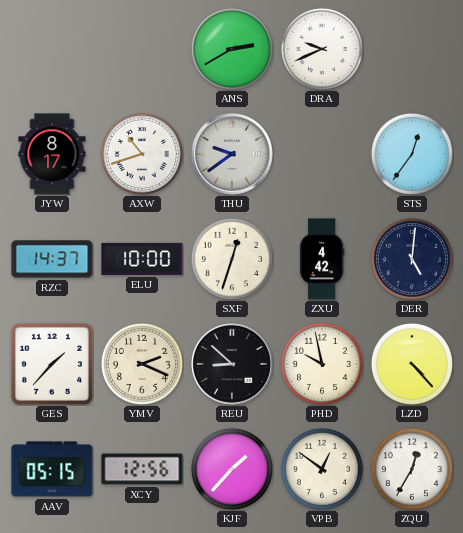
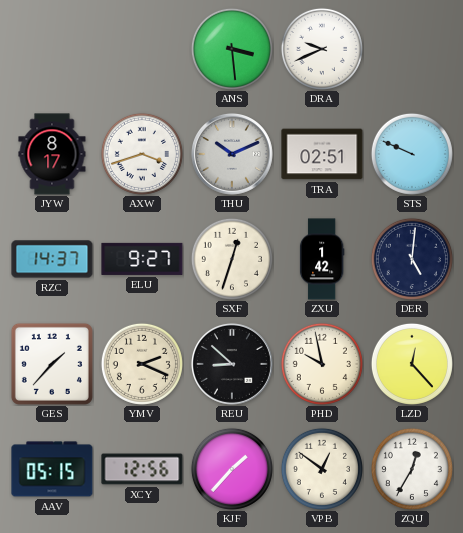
ANS: 2:40 -> 3:29 (232, 49)
AXW: 10:42 -> 3:42 (142, 154)
THU: 9:39 -> 10:11 (232, 154)
TRA: none -> 02:51 (322, 154)
STS: 12:36 -> 9:49 (412, 154)
ELU: 10:00 -> 9:27 (142, 259)
ZXU: 4:42 -> 1:42 (322, 259)
LZD: 4:23 -> 12:23 (412, 364)
